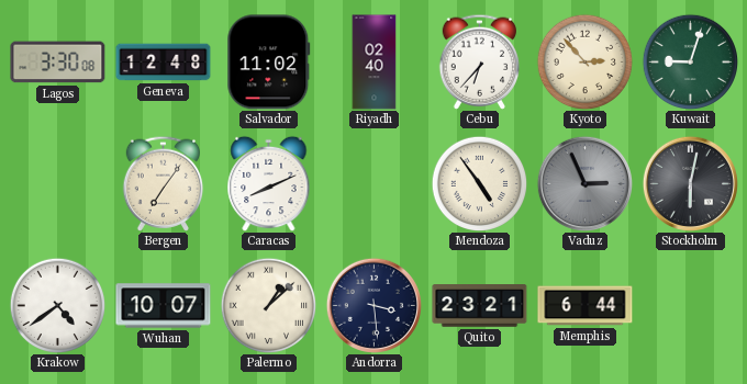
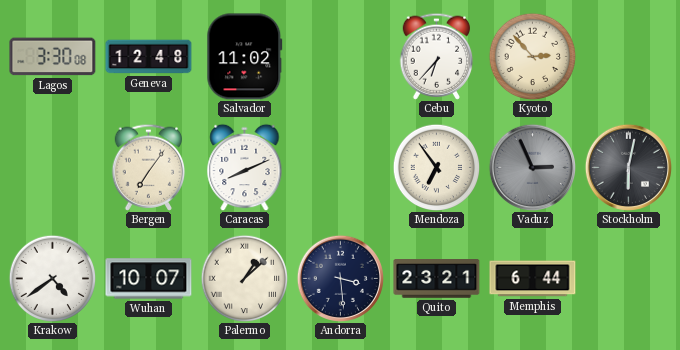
Riyadh: 02:40 -> none (375, 63)
Kuwait: 9:03 -> none (690, 61)
Mendoza: 4:54 -> 6:54 (436, 167)
